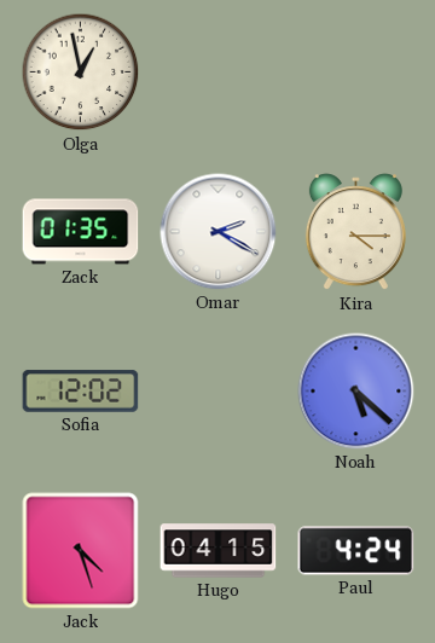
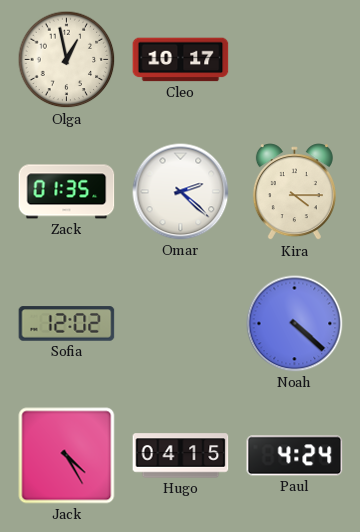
Cleo: none -> 10:17 (181, 60)
Omar: 2:20 -> 2:22 (181, 192)
Noah: 5:22 -> 4:22 (295, 324)
Jack: 4:27 -> 4:25 (67, 456)
